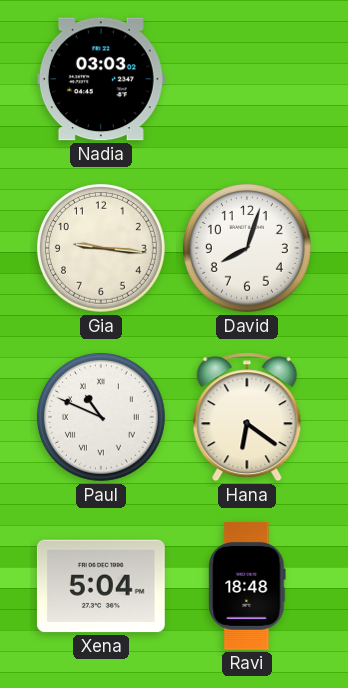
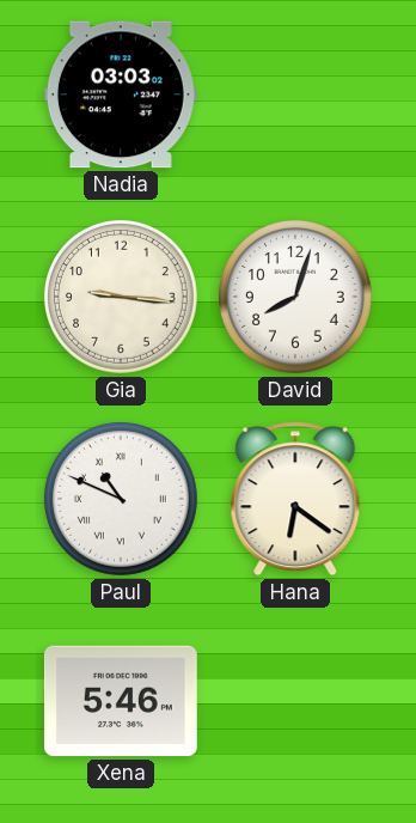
Xena: 5:04 -> 5:46 (121, 701)
Ravi: 18:48 -> none (247, 586)
